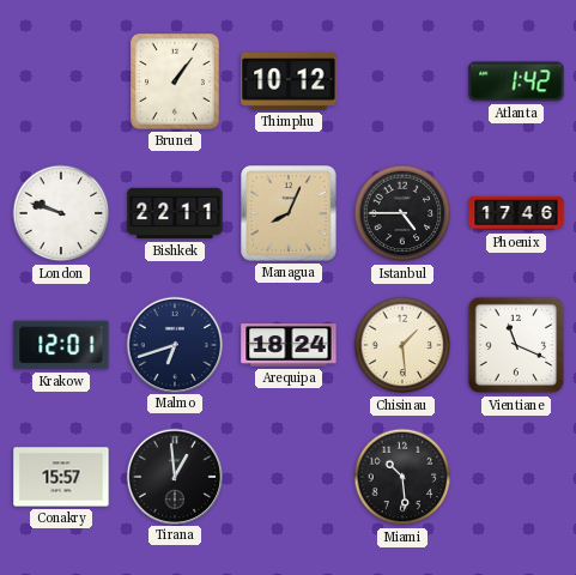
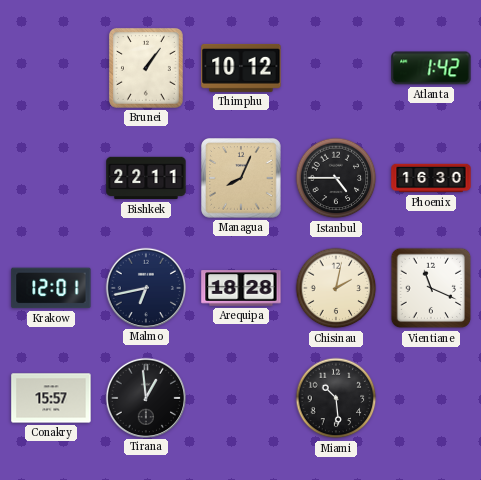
London: 9:48 -> none (61, 213)
Phoenix: 17:46 -> 16:30 (431, 178)
Malmo: 6:42 -> 6:43 (145, 287)
Arequipa: 18:24 -> 18:28 (241, 288)
Chisinau: 1:29 -> 2:02 (336, 288)
